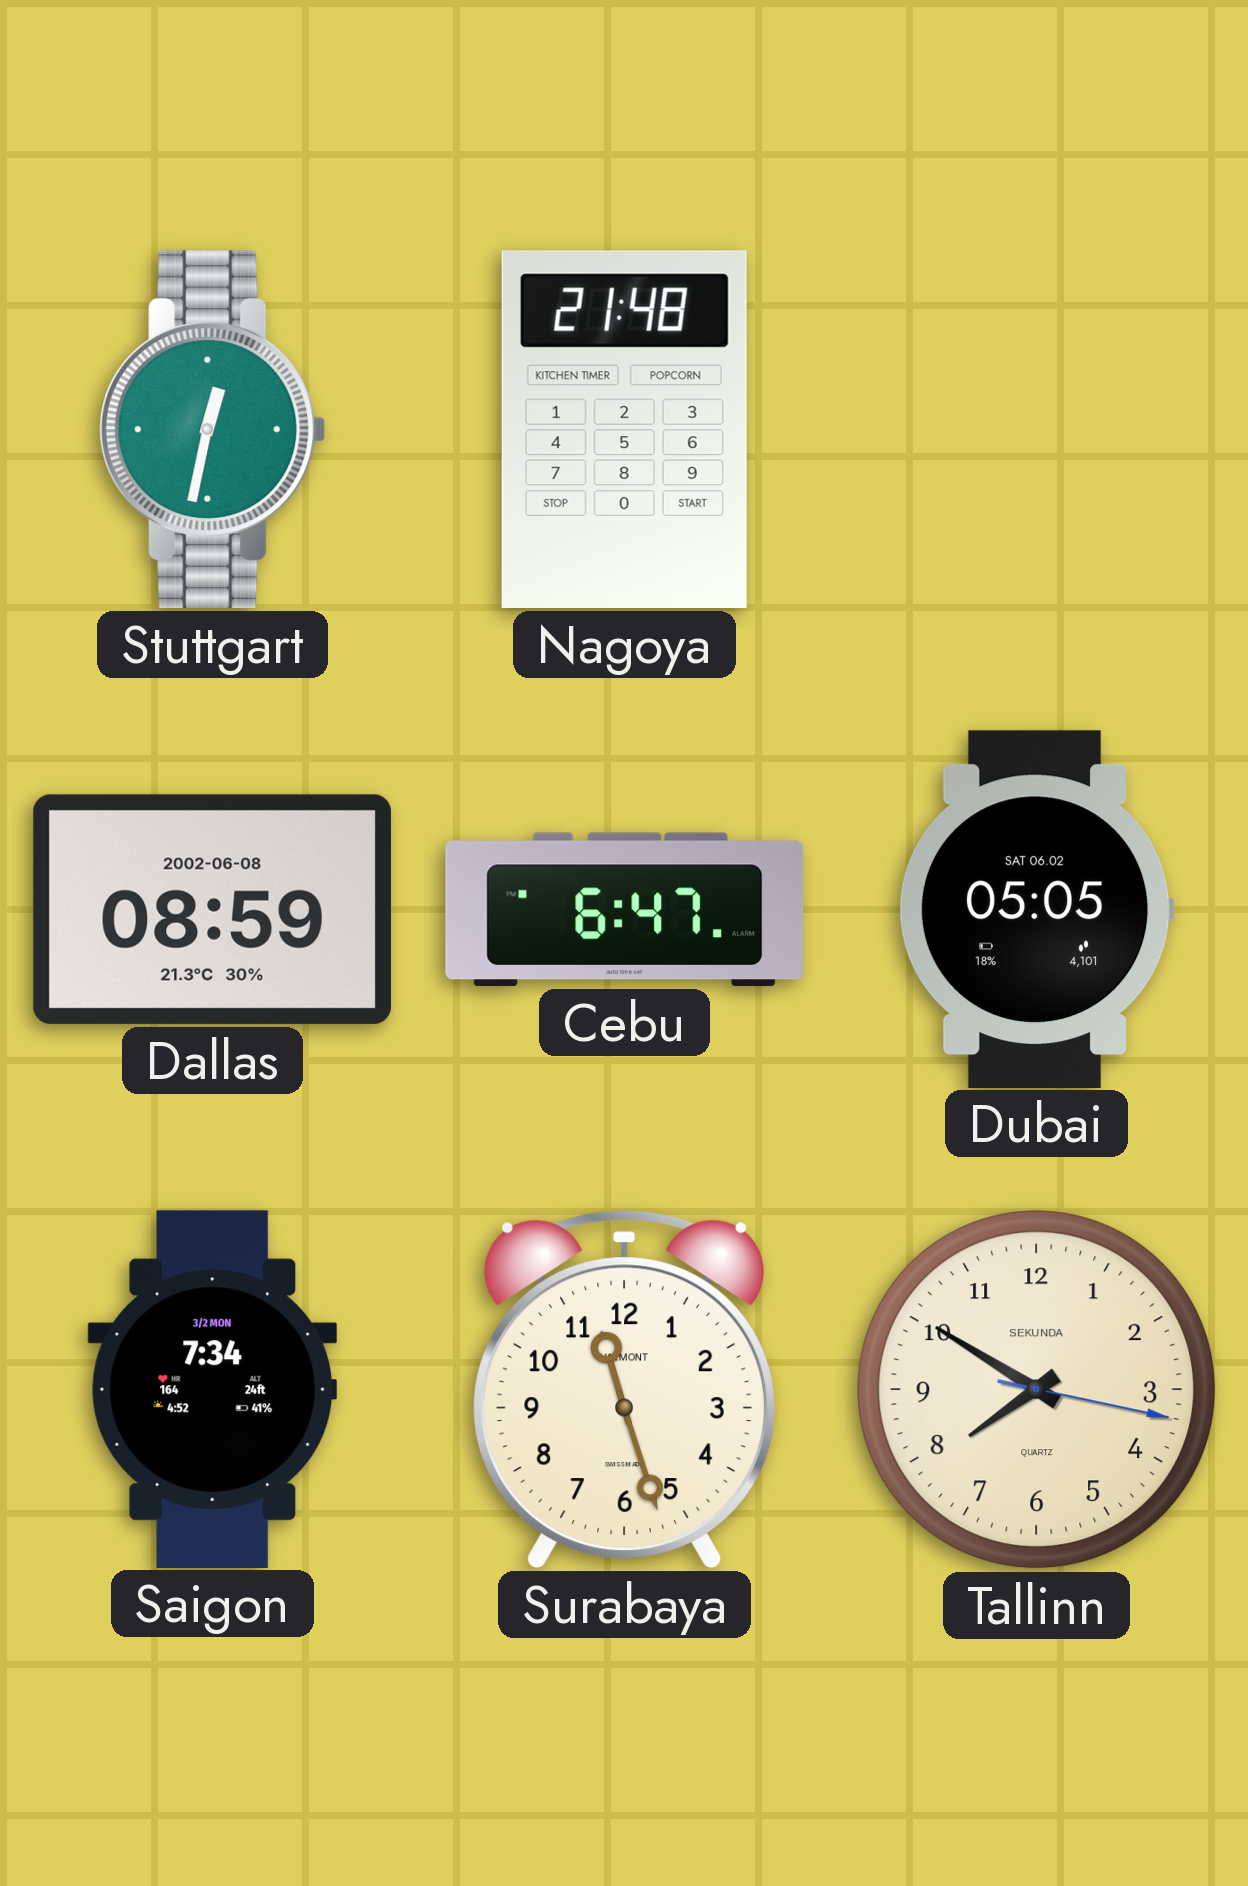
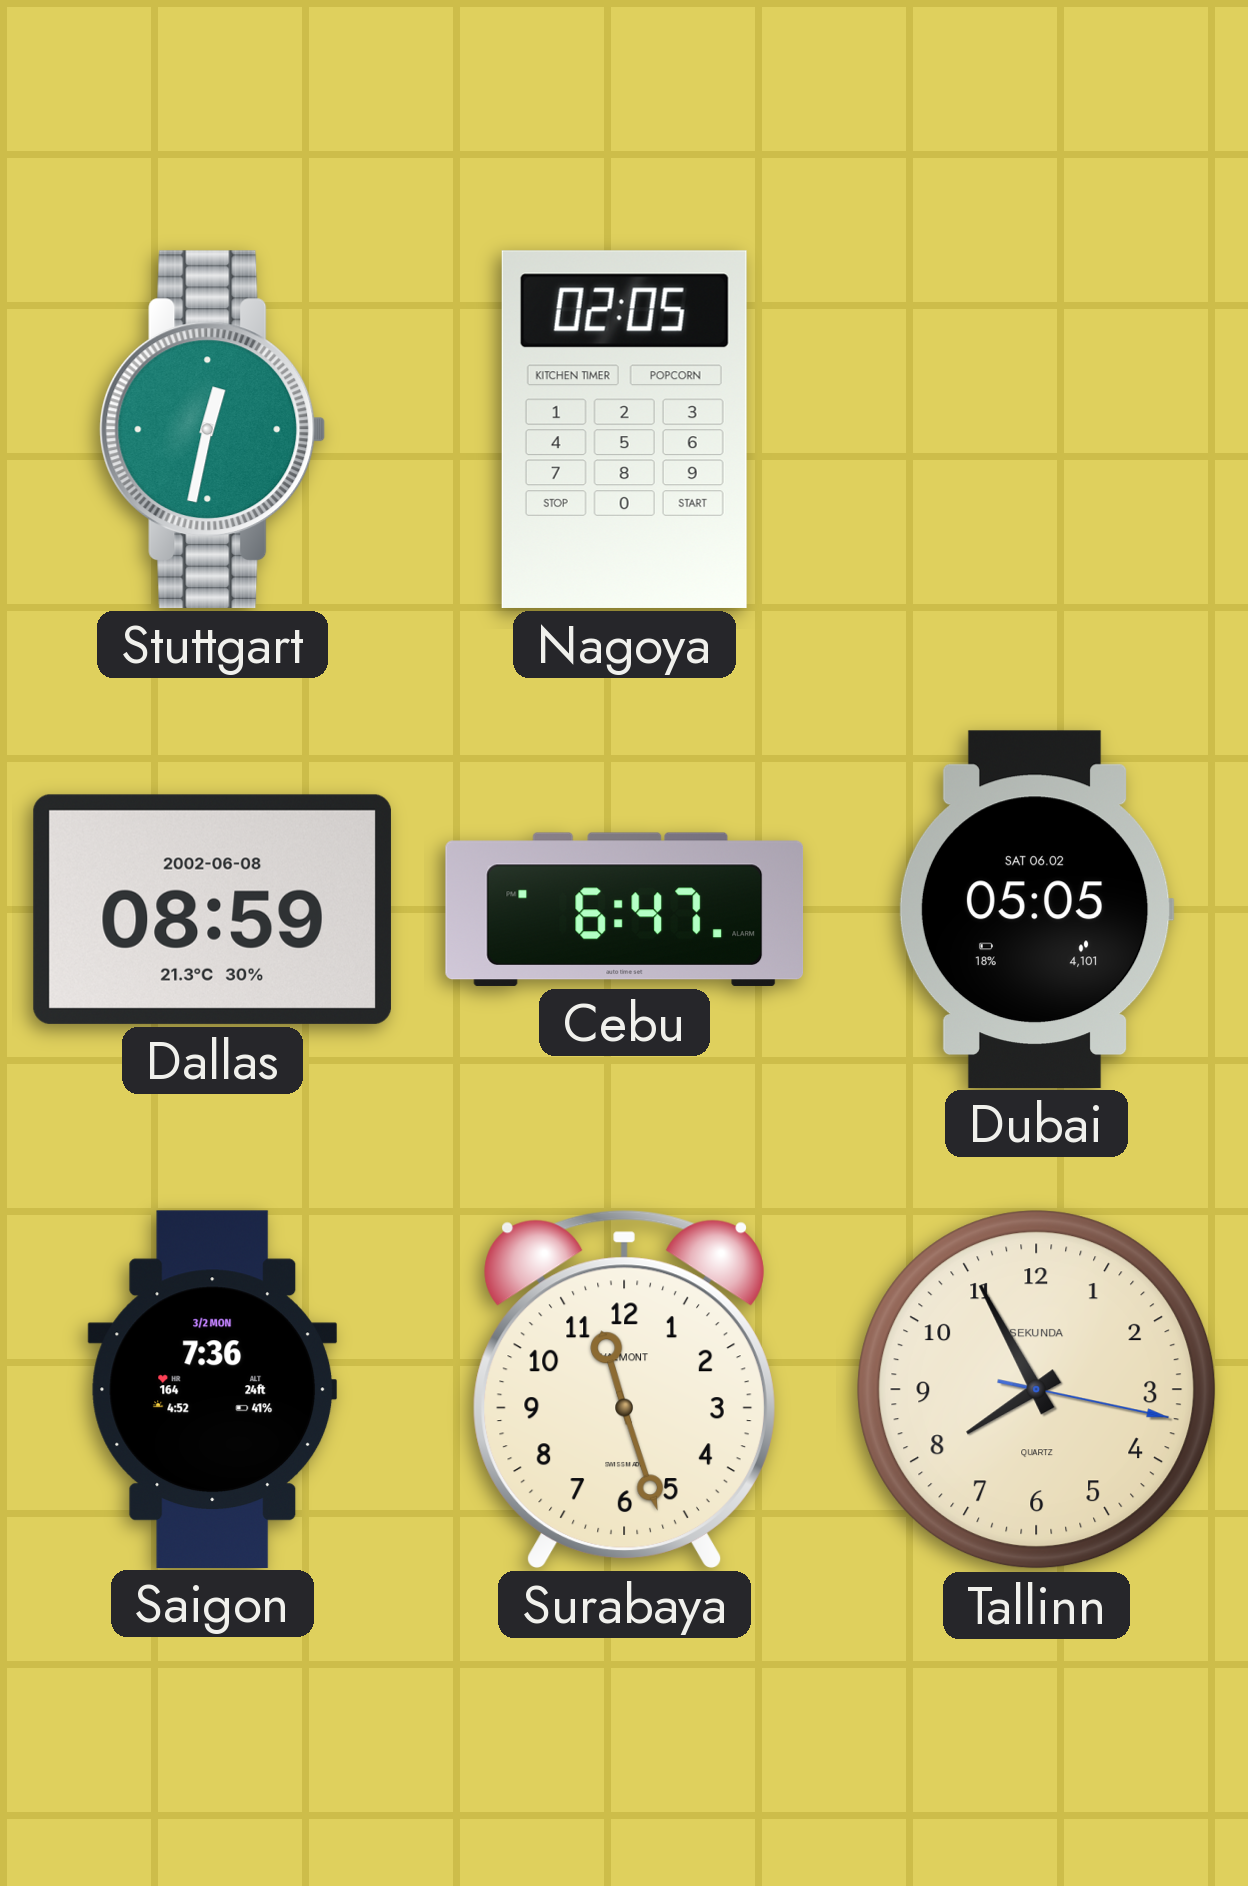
Nagoya: 21:48 -> 02:05 (624, 429)
Saigon: 7:34 -> 7:36 (213, 1389)
Tallinn: 7:50 -> 7:55 (1037, 1390)
